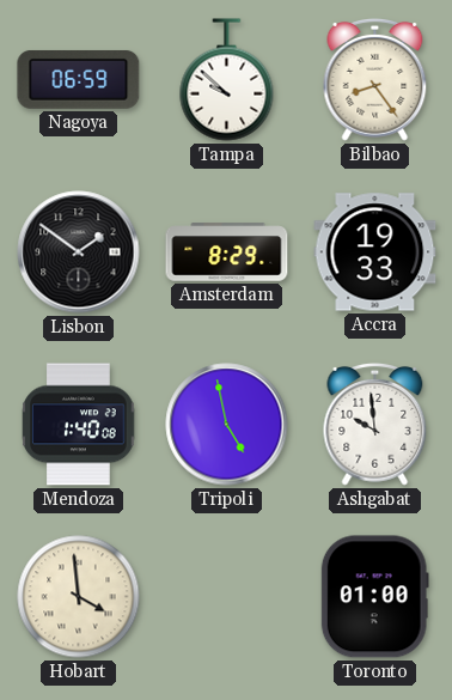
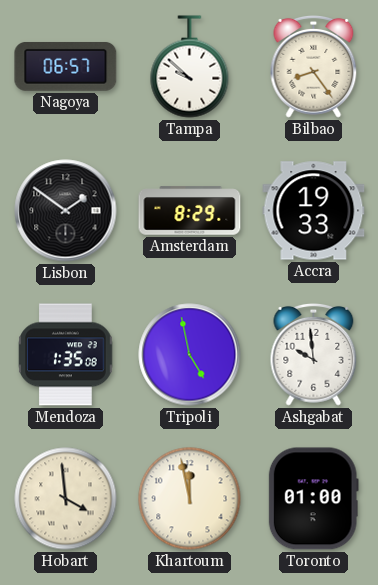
Nagoya: 06:59 -> 06:57 (66, 67)
Mendoza: 1:40 -> 1:35 (66, 355)
Khartoum: none -> 11:58 (190, 499)
